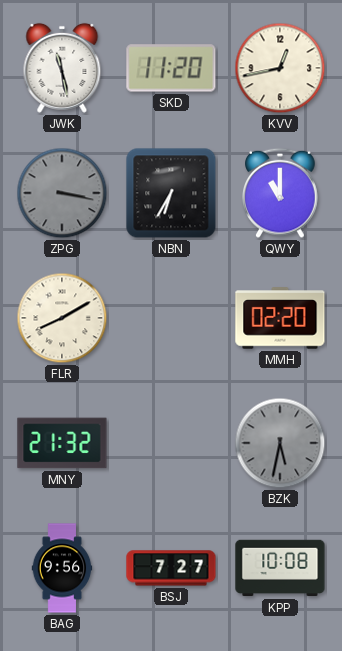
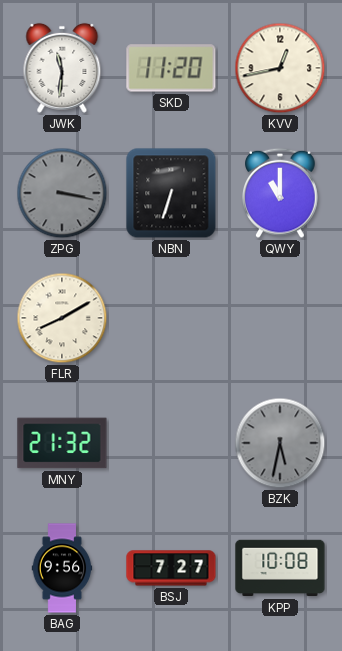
JWK: 11:28 -> 11:31 (62, 68)
NBN: 6:35 -> 6:33 (171, 193)
MMH: 02:20 -> none (280, 318)
